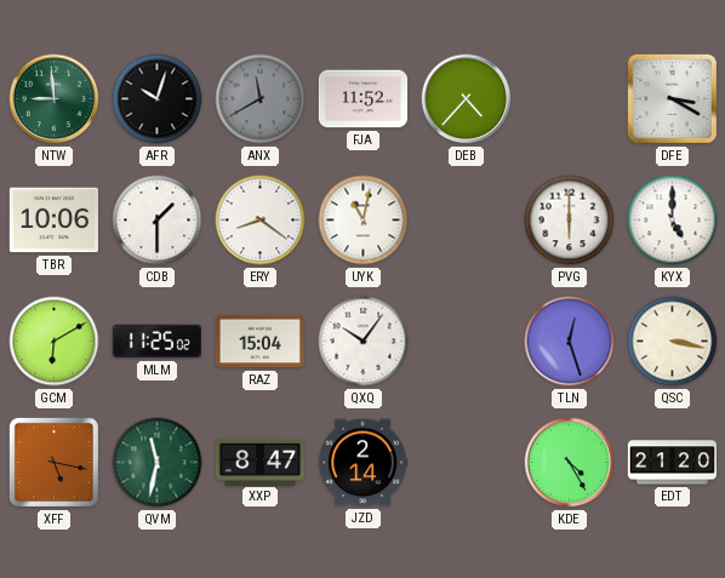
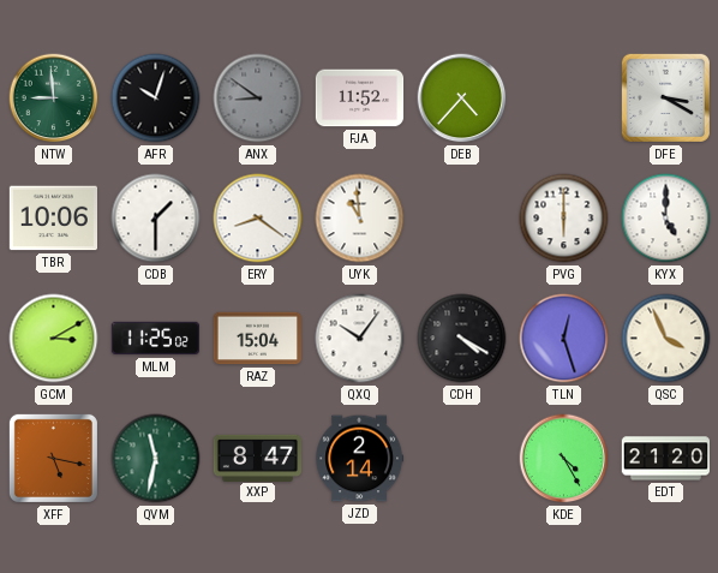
ANX: 11:40 -> 8:51 (258, 99)
UYK: 11:02 -> 10:59 (360, 219)
GCM: 6:10 -> 3:10 (54, 339)
CDH: none -> 4:20 (462, 339)
QSC: 3:17 -> 3:56 (666, 339)
